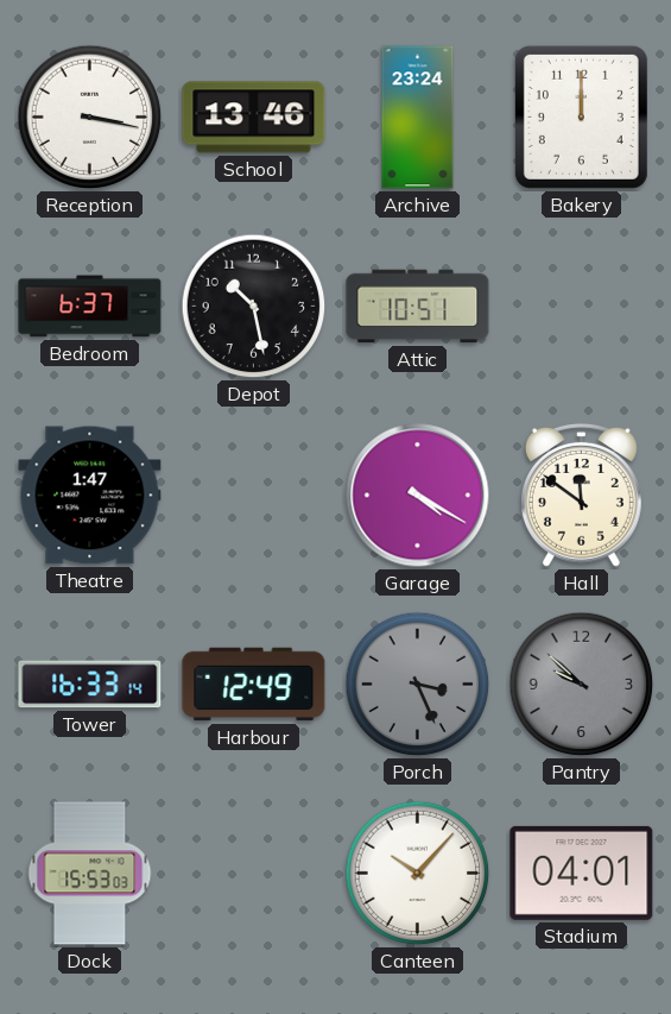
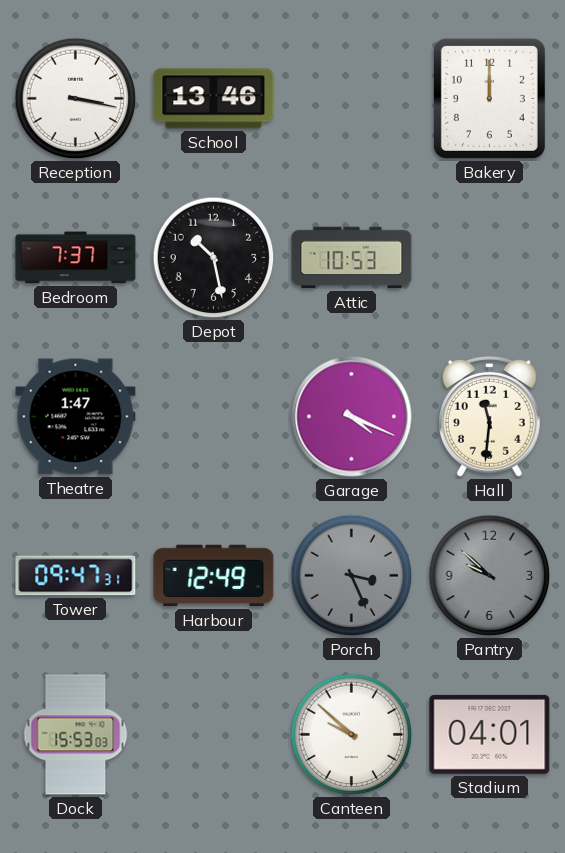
Archive: 23:24 -> none (418, 118)
Bedroom: 6:37 -> 7:37 (76, 258)
Attic: 10:51 -> 10:53 (352, 258)
Garage: 4:20 -> 4:19 (352, 417)
Hall: 11:51 -> 11:31 (489, 416)
Tower: 16:33 -> 09:47 (76, 576)
Canteen: 10:07 -> 9:52 (352, 735)
